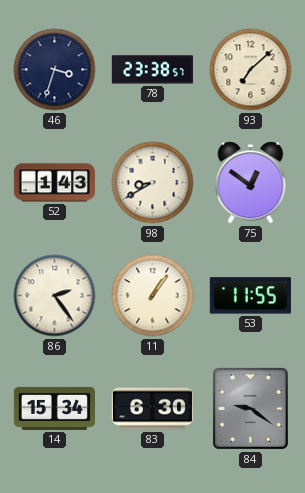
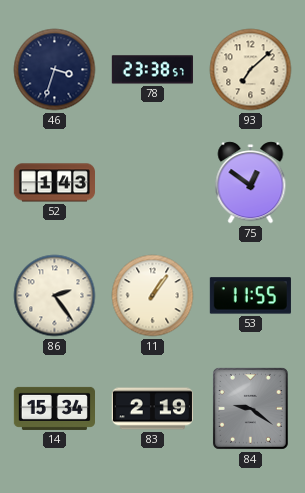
98: 8:40 -> none (153, 183)
83: 6:30 -> 2:19 (152, 409)
